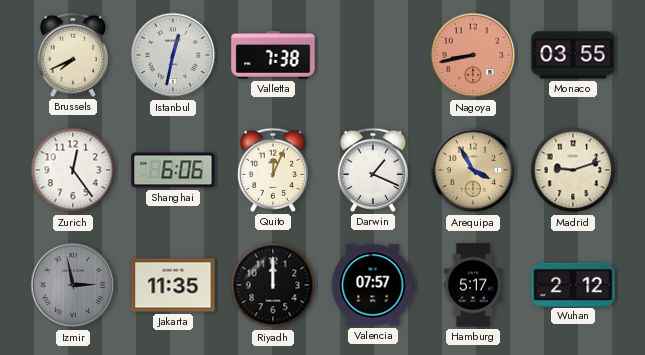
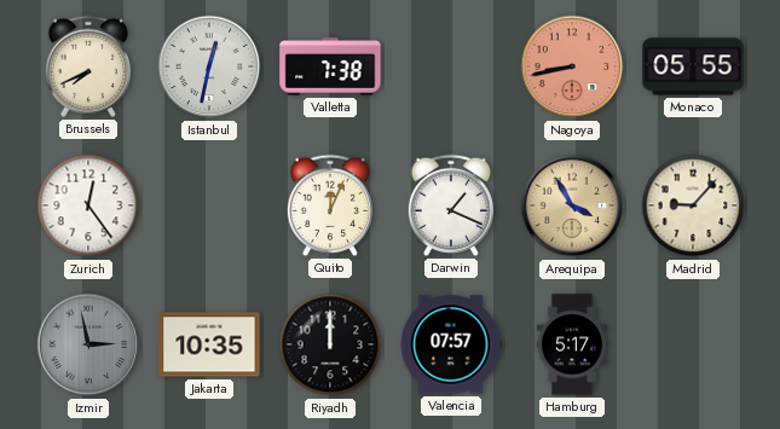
Monaco: 03:55 -> 05:55 (693, 66)
Shanghai: 6:06 -> none (173, 170)
Madrid: 9:12 -> 9:07 (693, 205)
Jakarta: 11:35 -> 10:35 (209, 344)
Wuhan: 2:12 -> none (573, 284)
